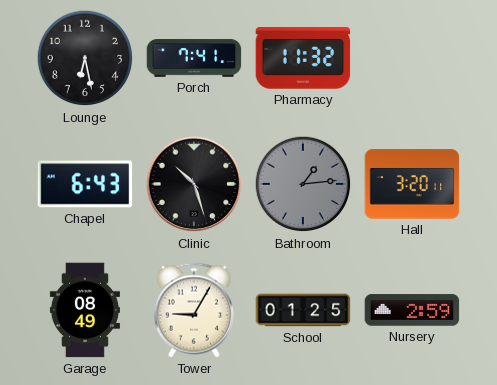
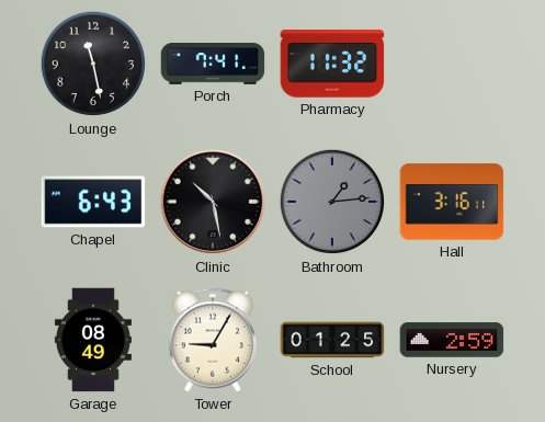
Lounge: 6:28 -> 11:28 (93, 64)
Clinic: 10:27 -> 10:28 (213, 202)
Hall: 3:20 -> 3:16 (452, 202)
